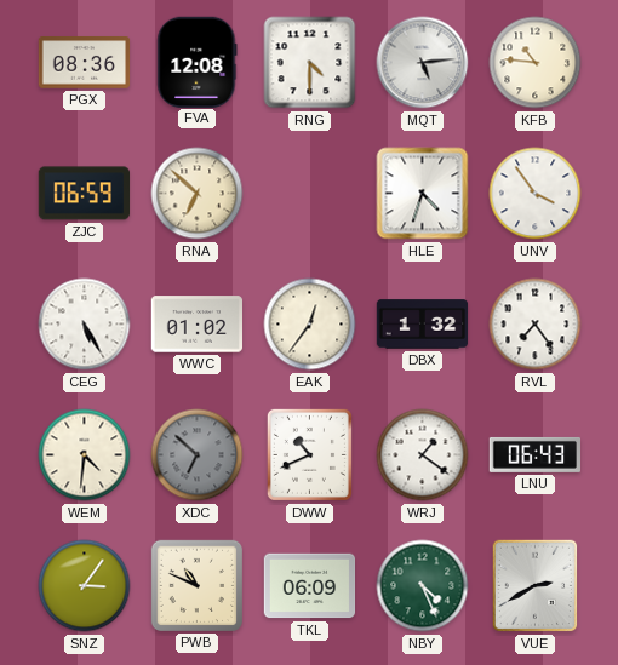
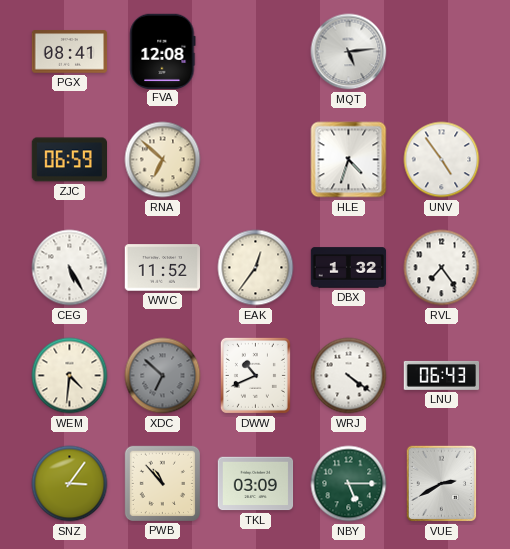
PGX: 08:36 -> 08:41 (70, 52)
RNG: 4:30 -> none (310, 63)
KFB: 10:46 -> none (536, 63)
UNV: 3:54 -> 4:54 (442, 160)
WWC: 01:02 -> 11:52 (163, 268)
WRJ: 1:21 -> 4:21 (349, 376)
PWB: 10:49 -> 10:53 (162, 483)
TKL: 06:09 -> 03:09 (256, 484)
NBY: 4:26 -> 5:15 (349, 484)
